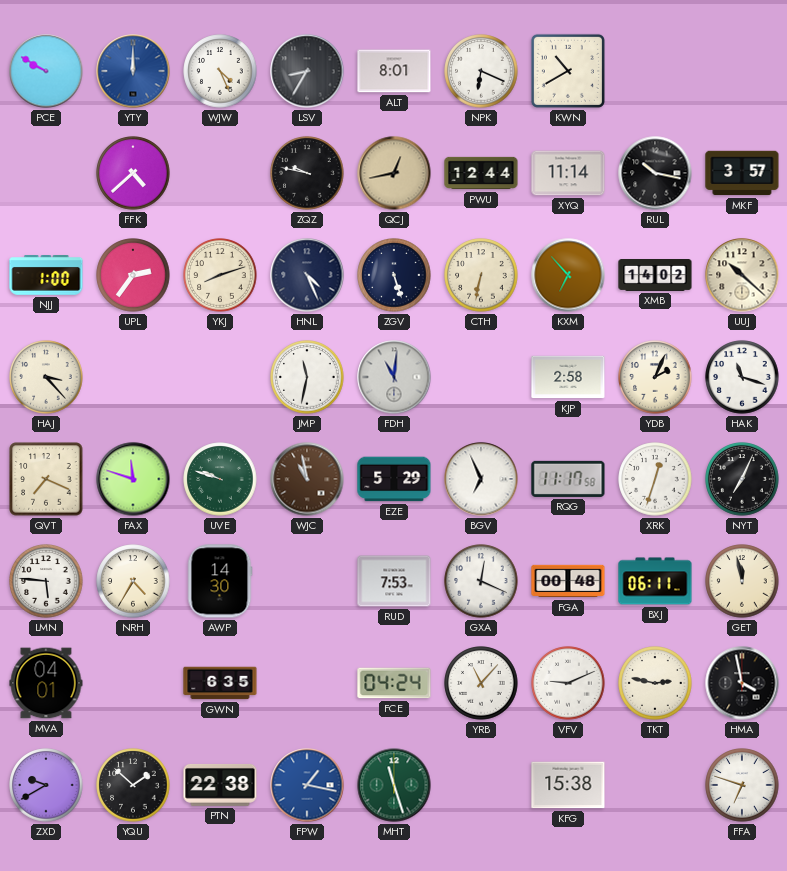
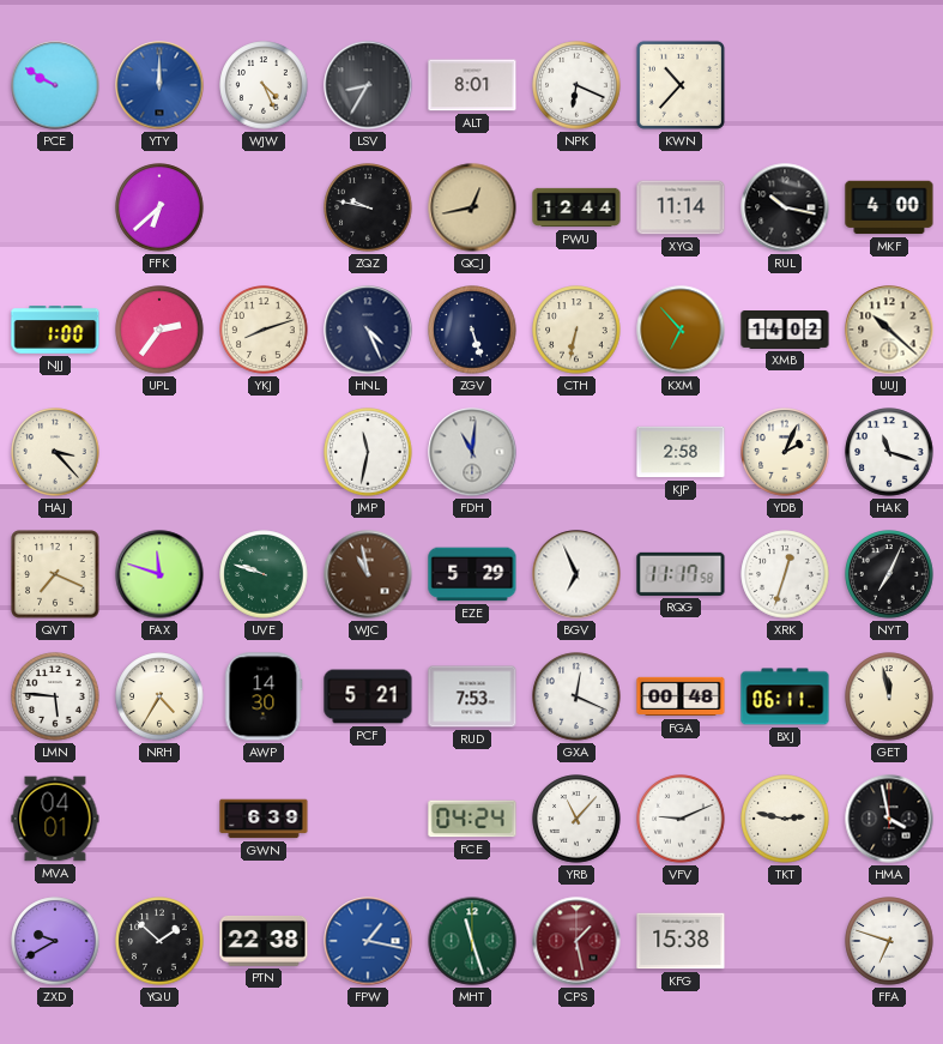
KWN: 10:40 -> 10:37 (681, 85)
FFK: 4:38 -> 6:38 (159, 207)
MKF: 3:57 -> 4:00 (889, 207)
PCF: none -> 5:21 (368, 696)
GWN: 6:35 -> 6:39 (264, 819)
CPS: none -> 1:28 (576, 941)
